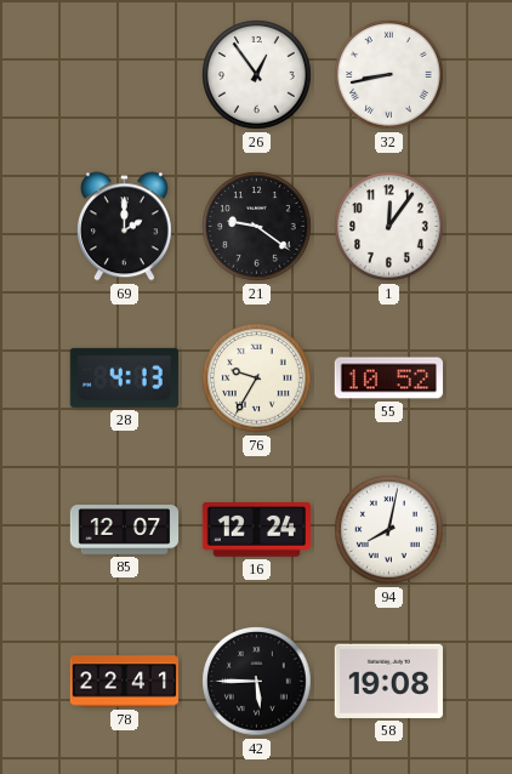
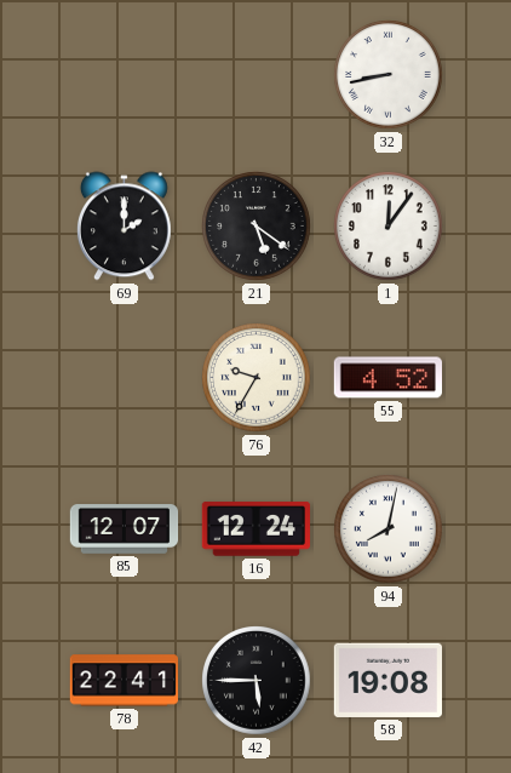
26: 12:54 -> none (257, 75)
21: 9:21 -> 5:21 (257, 227)
28: 4:13 -> none (124, 377)
55: 10:52 -> 4:52 (387, 378)
